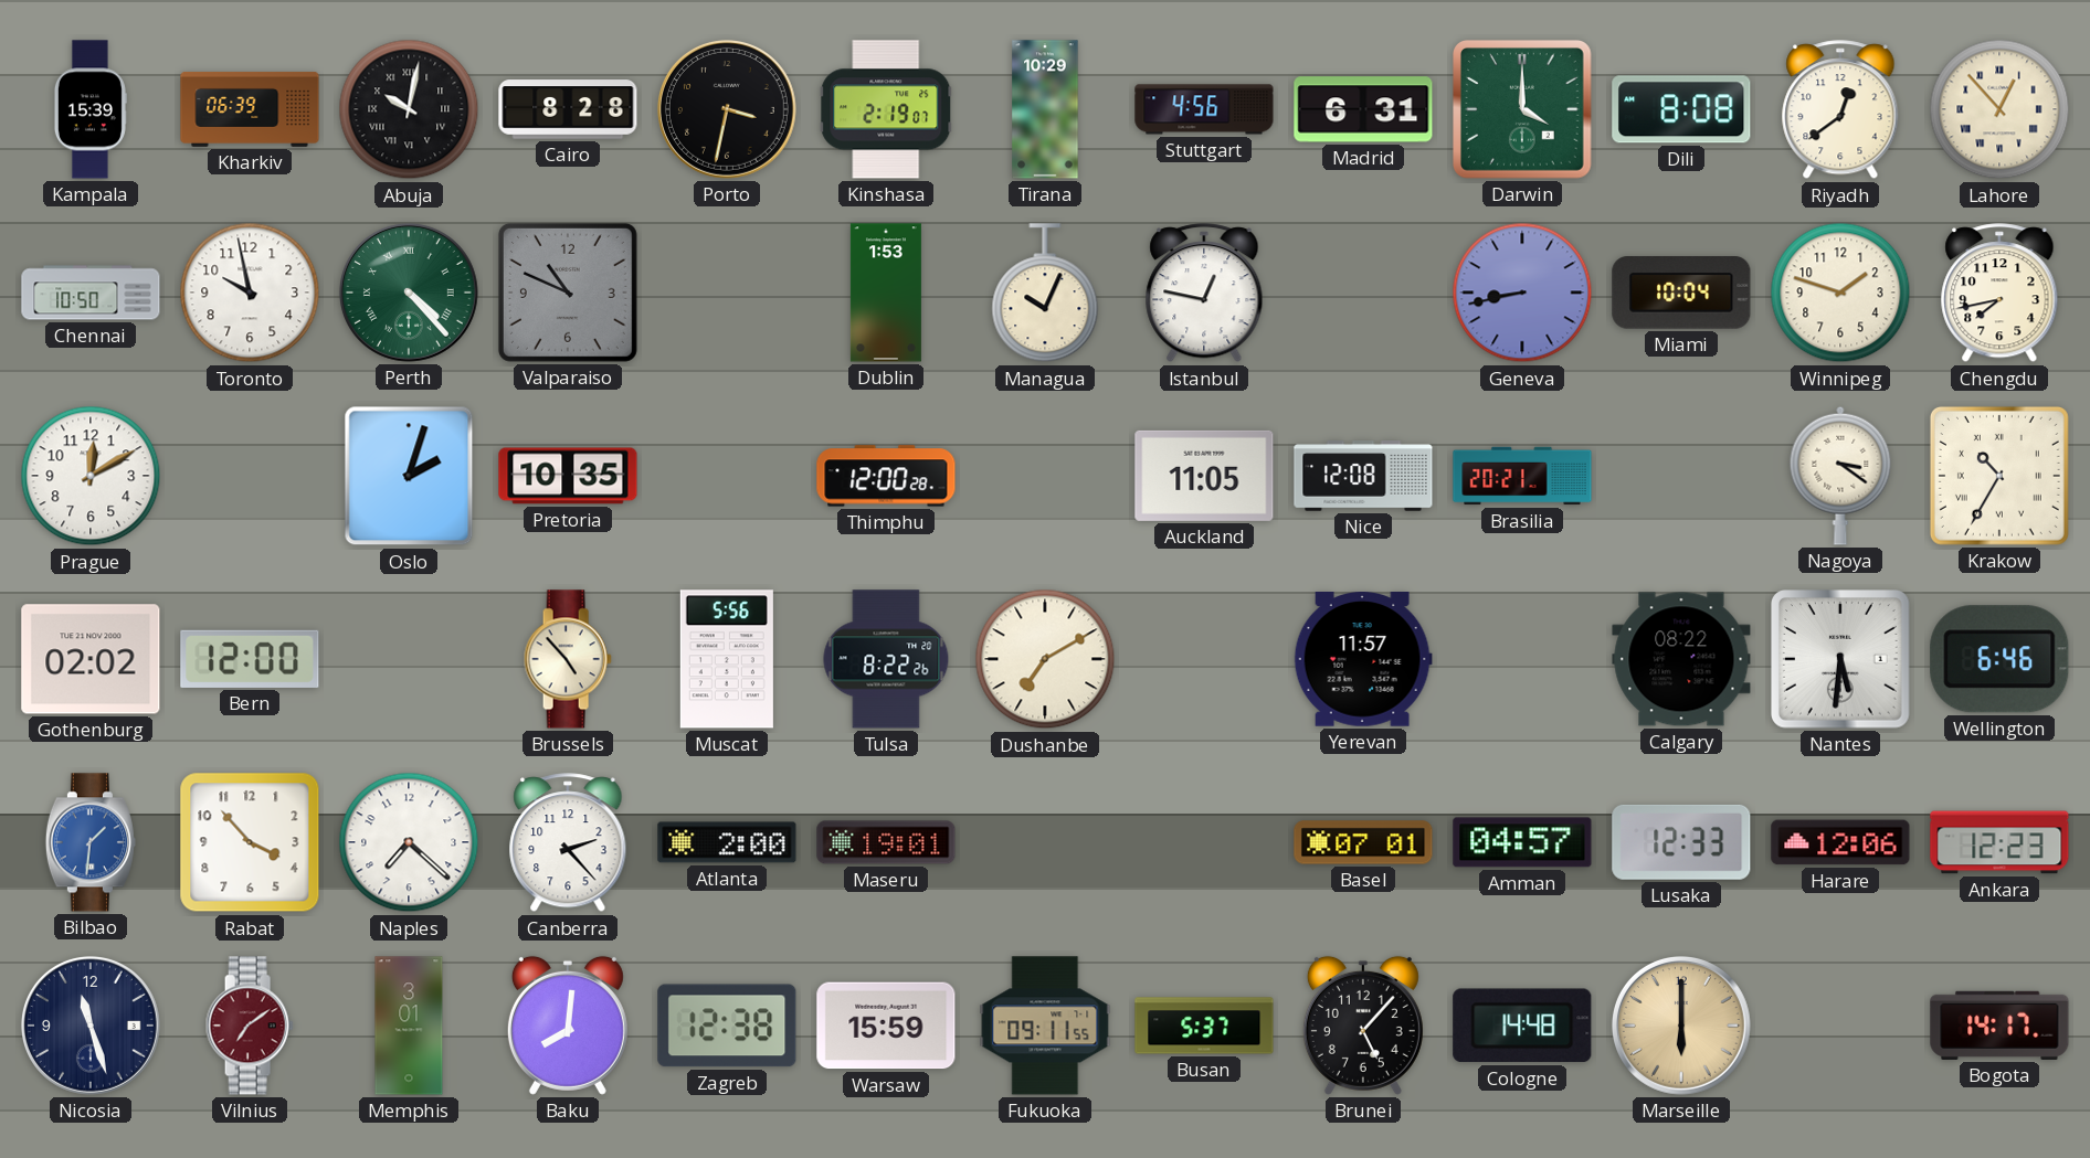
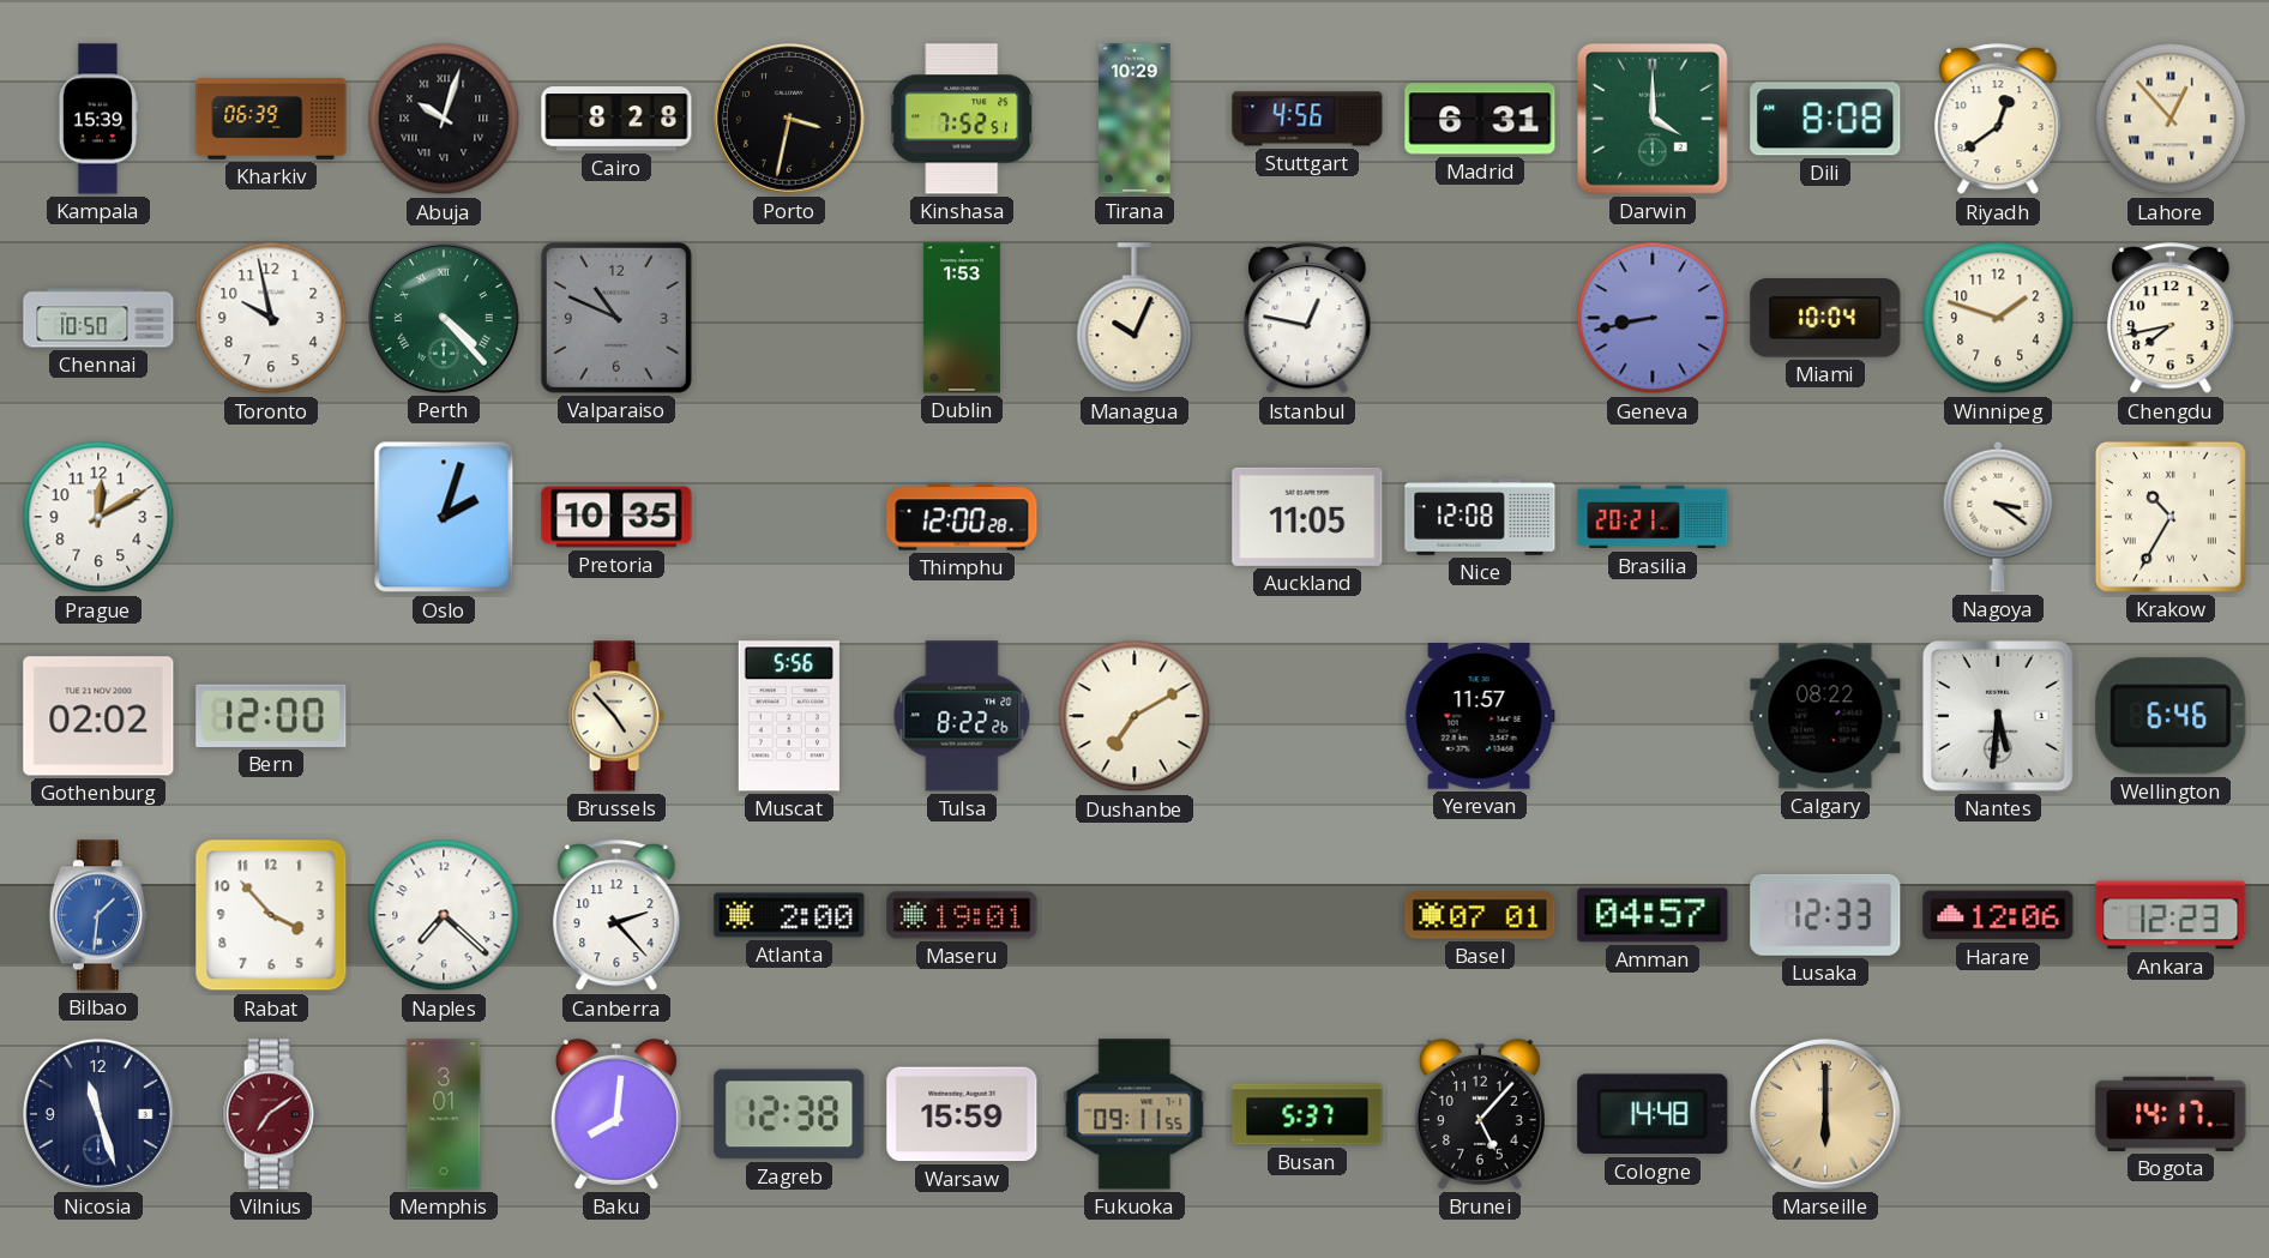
Abuja: 10:02 -> 10:03 (444, 119)
Kinshasa: 2:19 -> 7:52 (962, 119)
